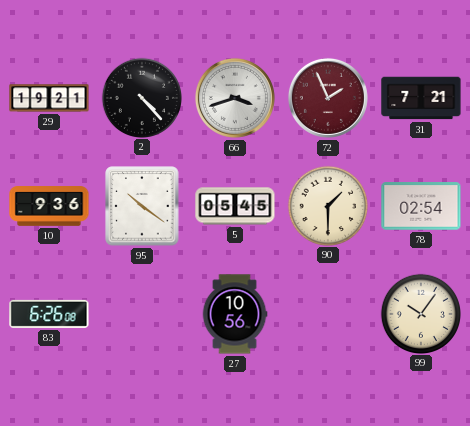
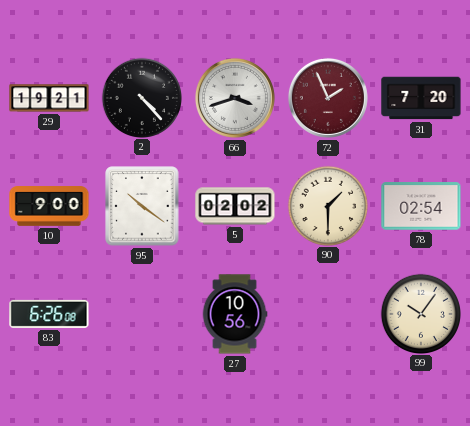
31: 7:21 -> 7:20 (421, 98)
10: 9:36 -> 9:00 (49, 206)
5: 05:45 -> 02:02 (235, 206)
